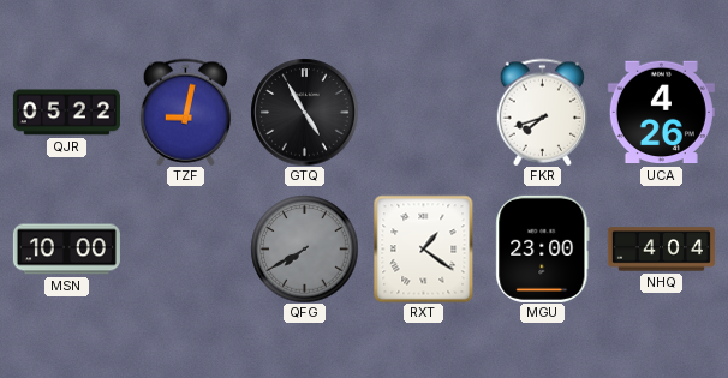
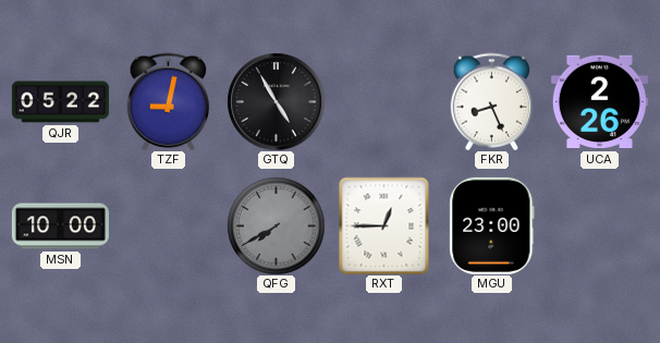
FKR: 7:42 -> 8:26 (492, 101)
UCA: 4:26 -> 2:26 (599, 102)
RXT: 1:21 -> 12:45 (384, 225)
NHQ: 4:04 -> none (661, 250)
